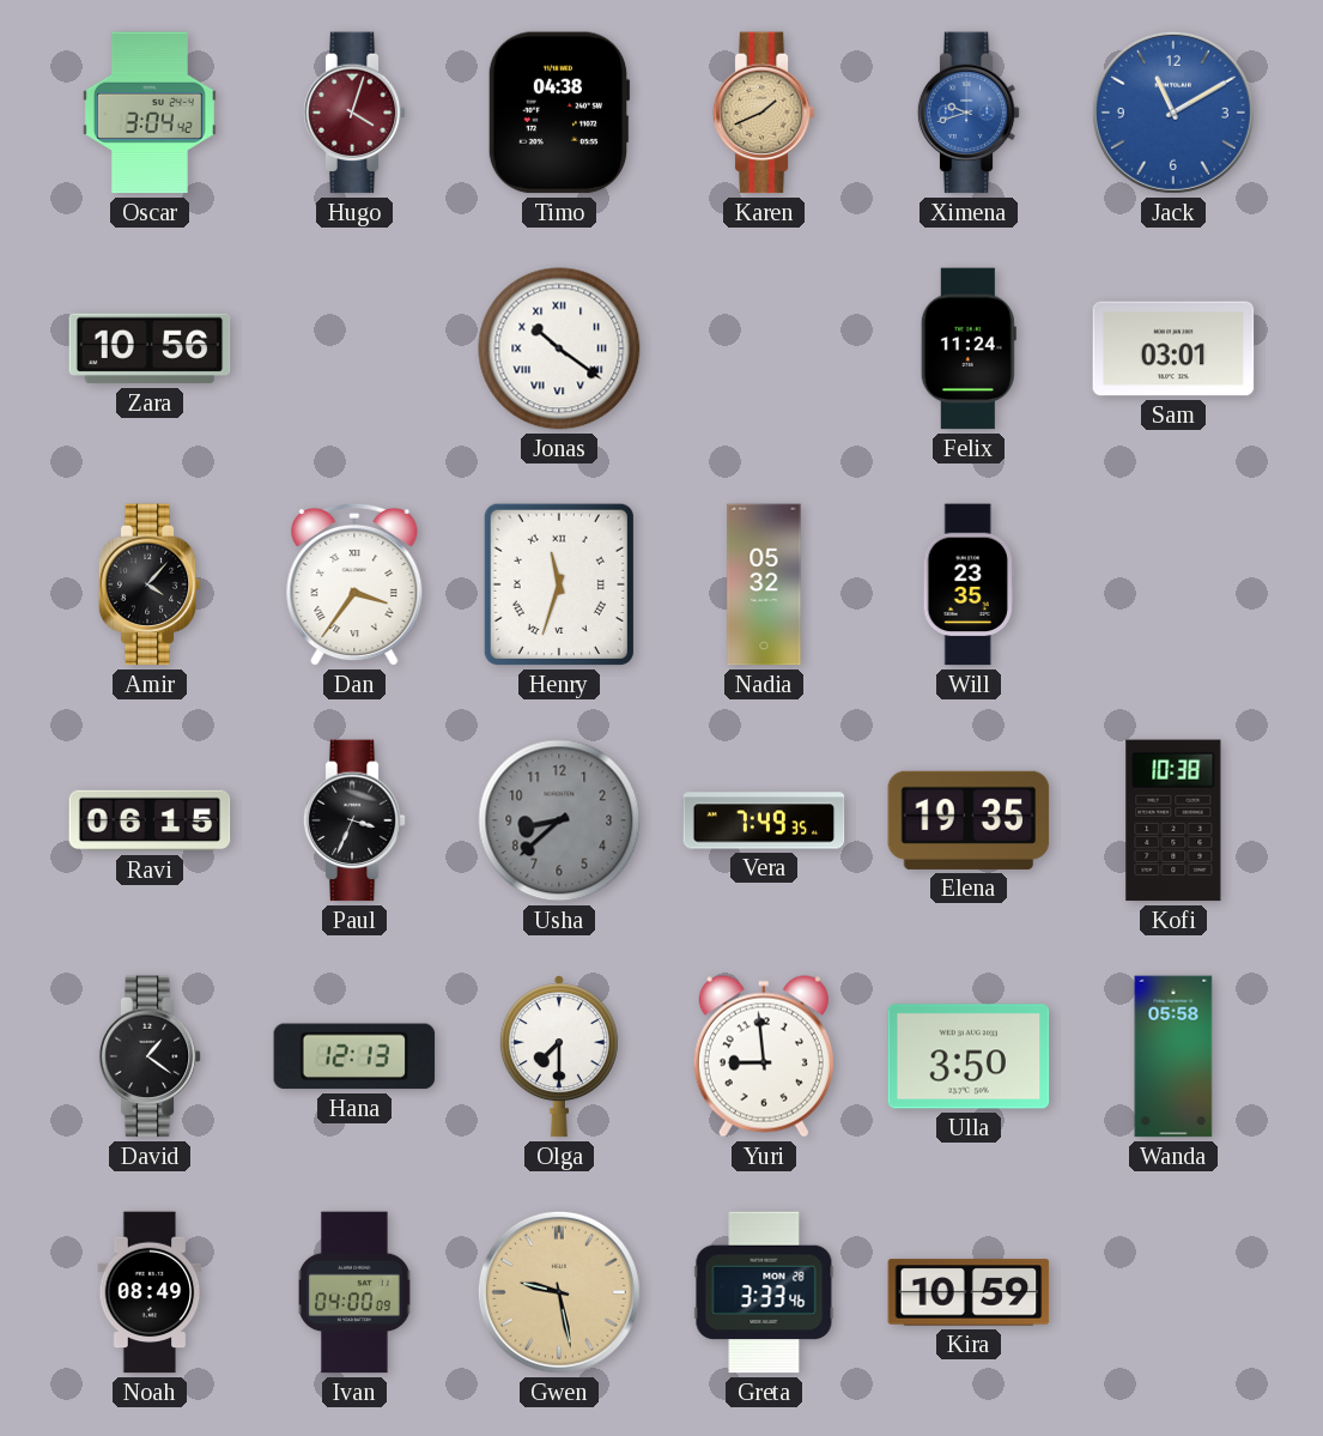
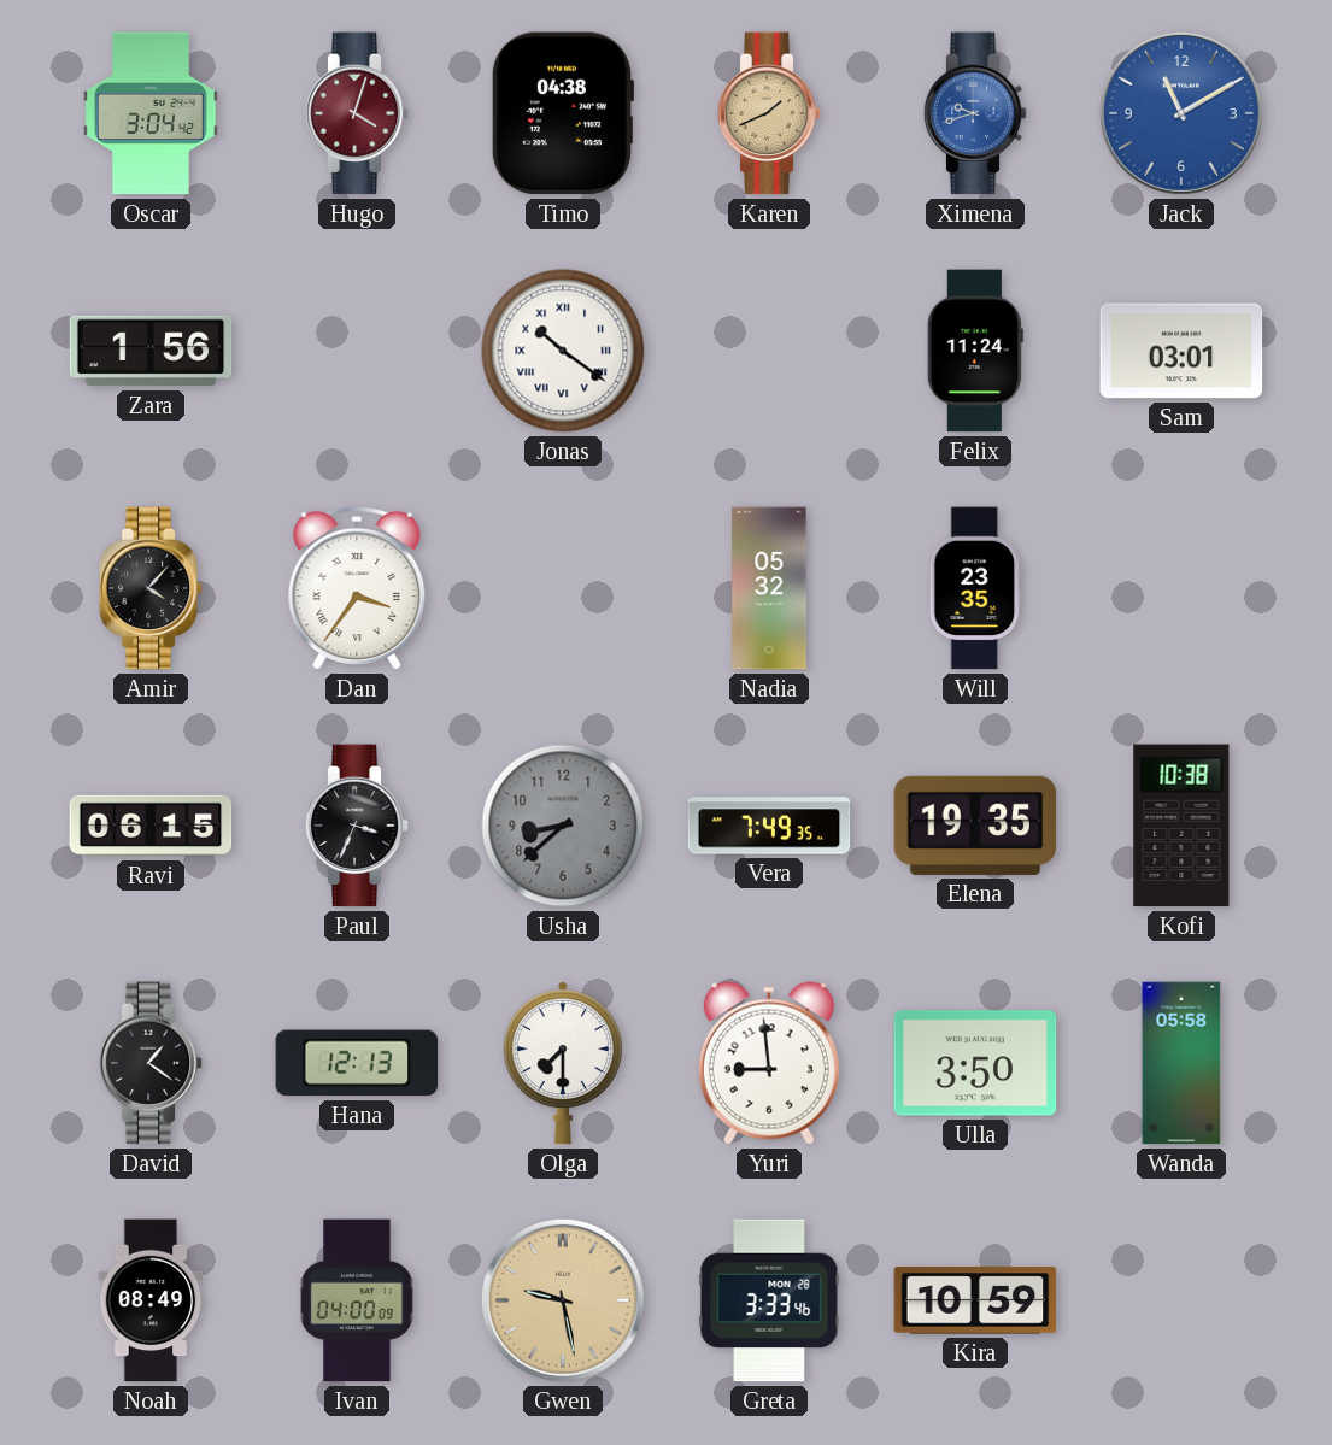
Zara: 10:56 -> 1:56 (151, 351)
Henry: 11:33 -> none (559, 584)
